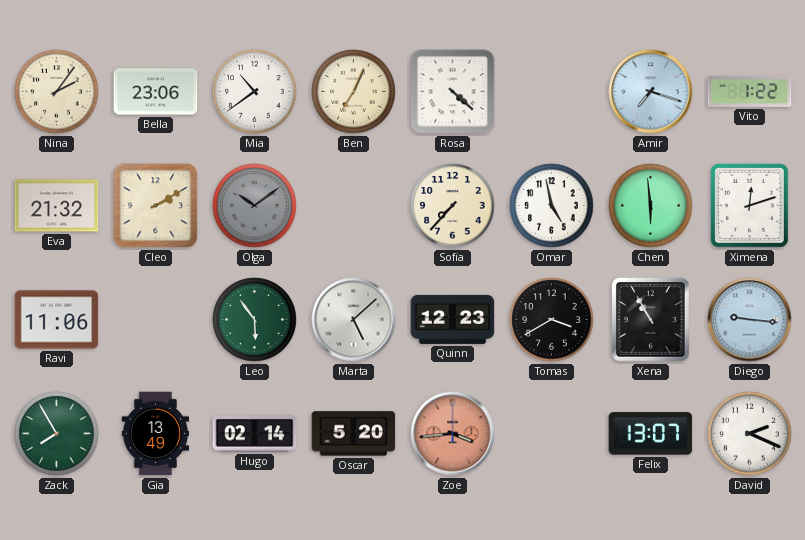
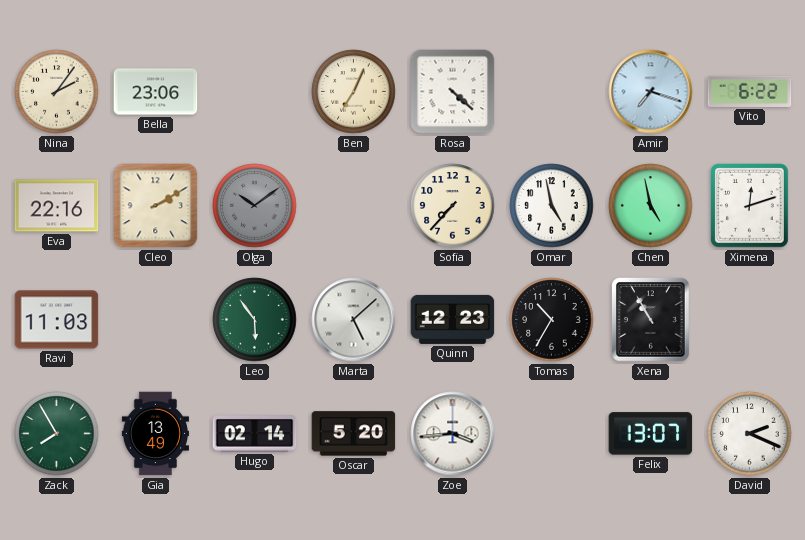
Mia: 10:39 -> none (255, 92)
Vito: 1:22 -> 6:22 (750, 91)
Eva: 21:32 -> 22:16 (57, 206)
Chen: 5:59 -> 4:58 (651, 206)
Ravi: 11:06 -> 11:03 (57, 320)
Tomas: 3:40 -> 10:35 (552, 320)
Diego: 9:16 -> none (750, 320)
Zoe dial: salmon -> white (453, 434)
